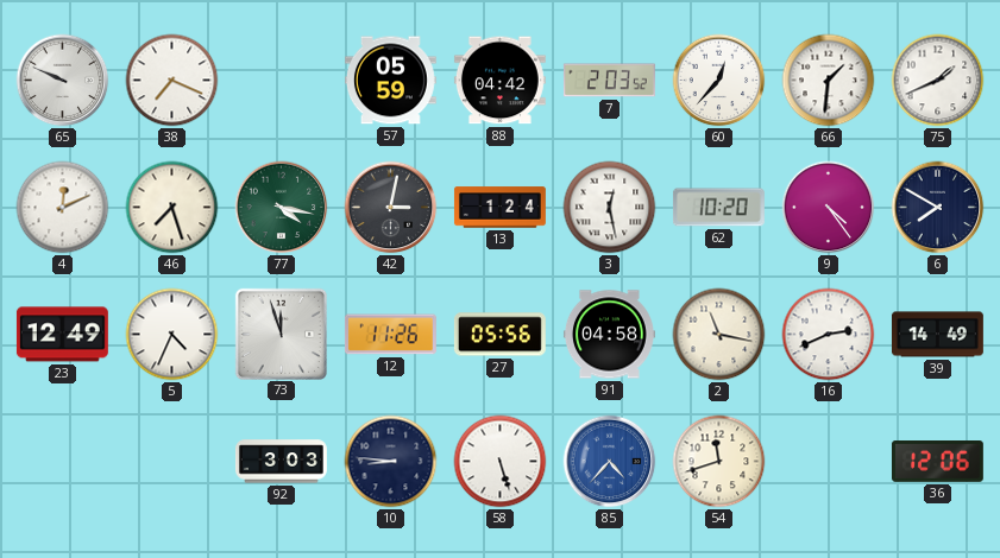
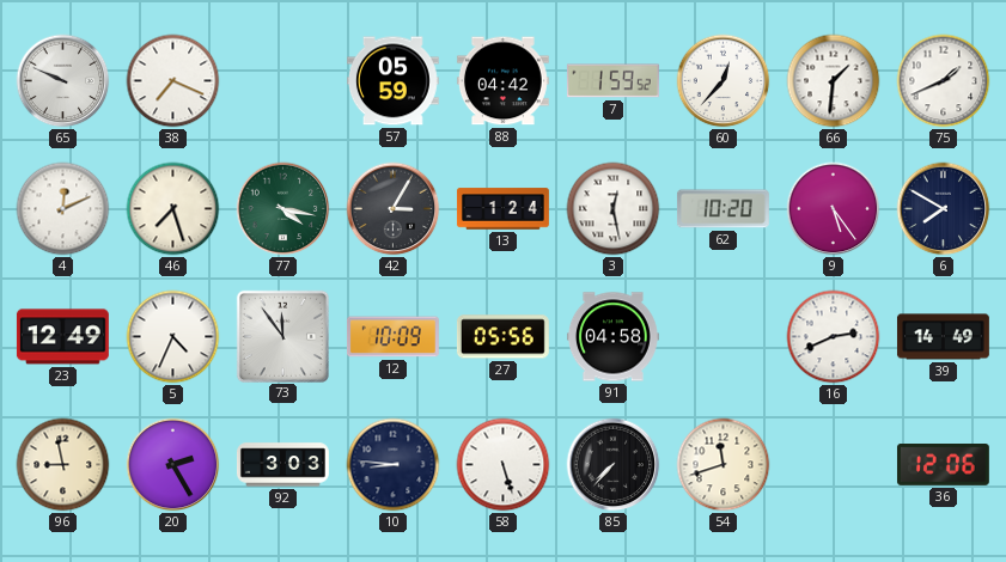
7: 2:03 -> 1:59 (612, 81)
42: 3:02 -> 3:05 (394, 209)
9: 4:24 -> 5:24 (834, 209)
73: 11:57 -> 11:54 (282, 336)
12: 11:26 -> 10:09 (392, 337)
2: 11:17 -> none (719, 335)
96: none -> 8:58 (63, 465)
20: none -> 2:25 (173, 465)
85: 4:37 -> 7:37 (614, 465)
85 dial: blue -> black (614, 465)
